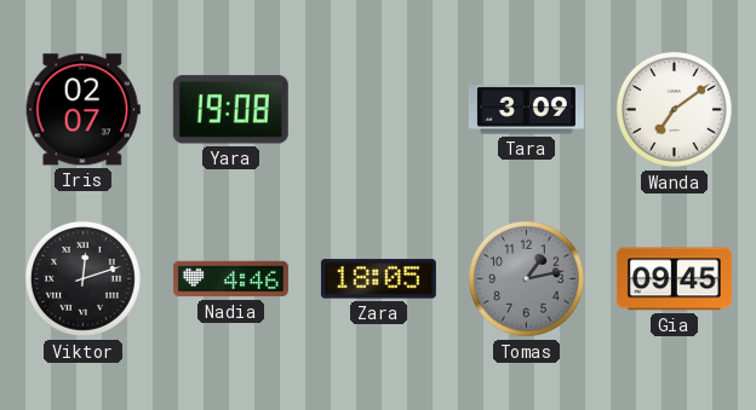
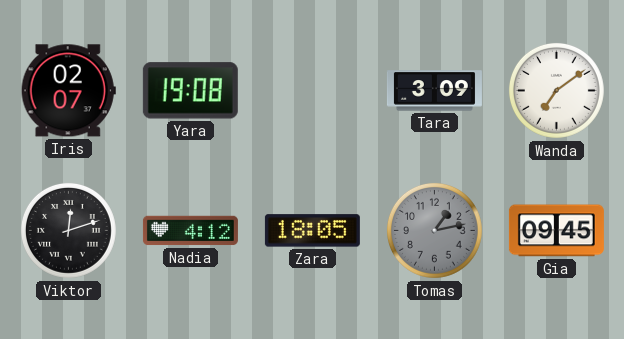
Nadia: 4:46 -> 4:12 (190, 231)
